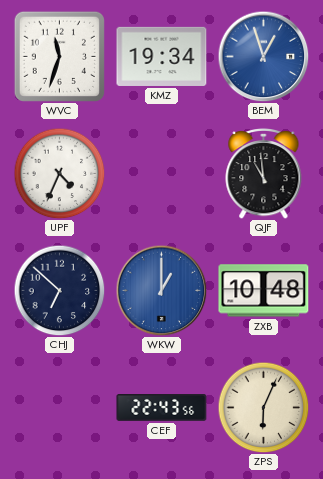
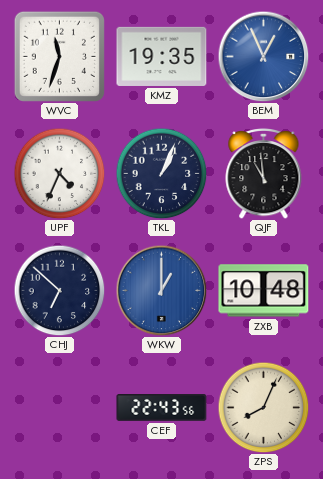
KMZ: 19:34 -> 19:35 (162, 56)
BEM: 12:57 -> 12:56 (263, 56)
TKL: none -> 1:04 (161, 173)
ZPS: 6:04 -> 8:04 (263, 407)
